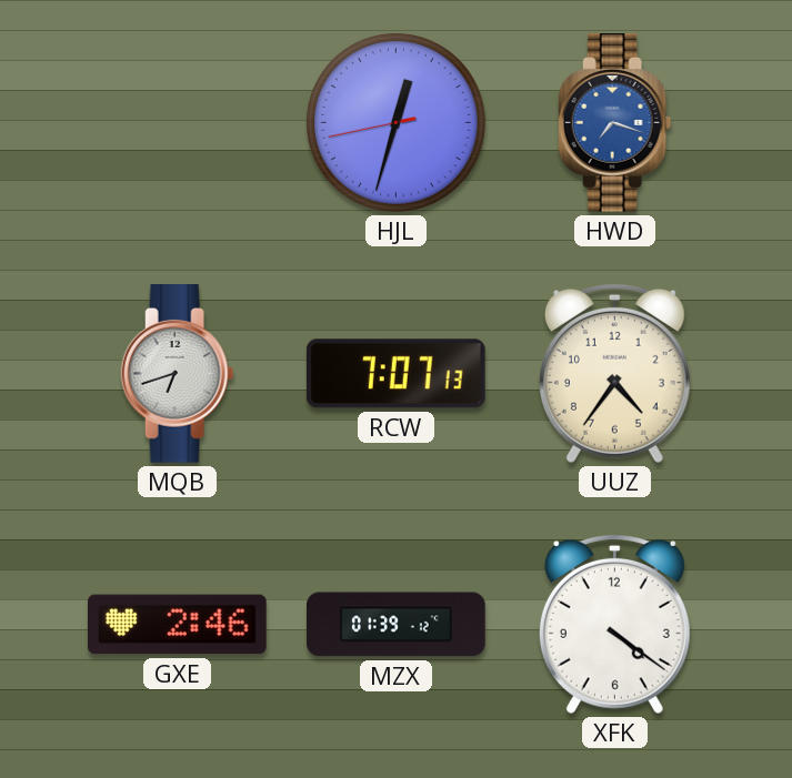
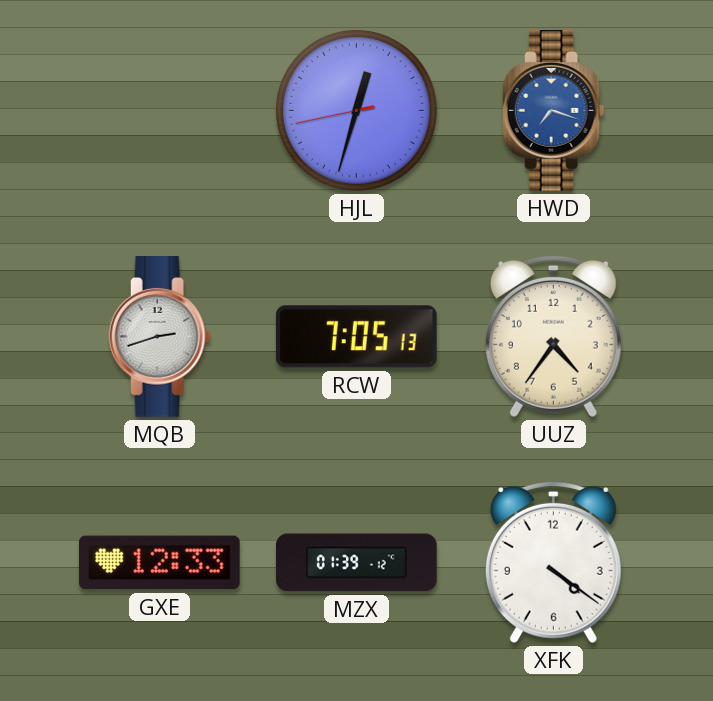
MQB: 6:42 -> 2:42 (160, 337)
RCW: 7:07 -> 7:05 (356, 337)
GXE: 2:46 -> 12:33 (160, 563)
